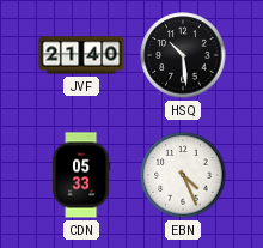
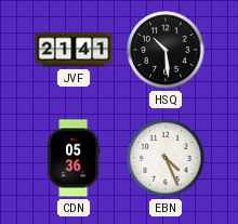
JVF: 21:40 -> 21:41 (74, 50)
CDN: 05:33 -> 05:36 (74, 158)
